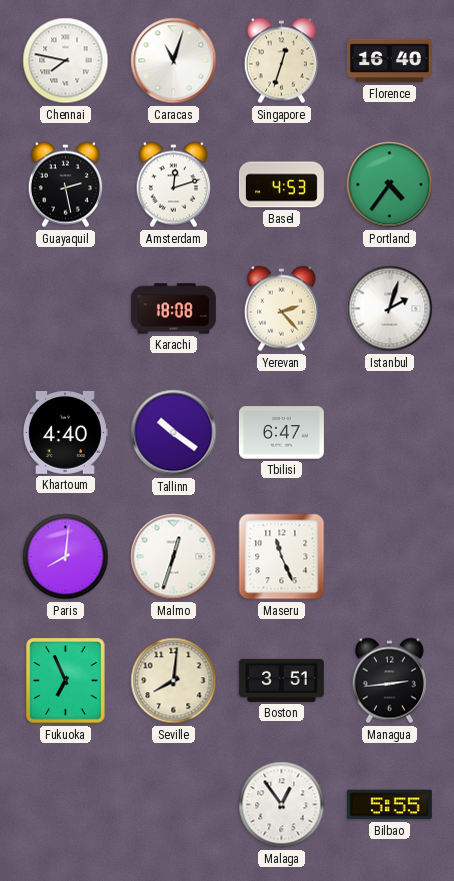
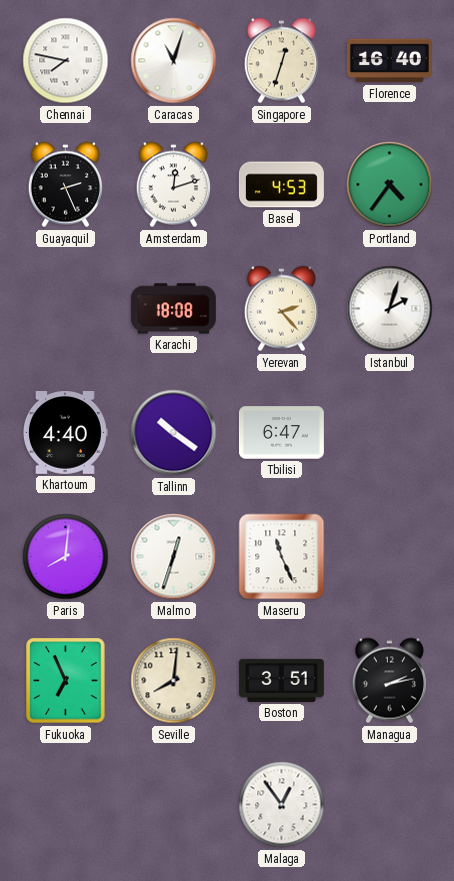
Guayaquil: 2:28 -> 2:26 (65, 185)
Managua: 2:44 -> 2:13 (389, 681)
Bilbao: 5:55 -> none (389, 805)
